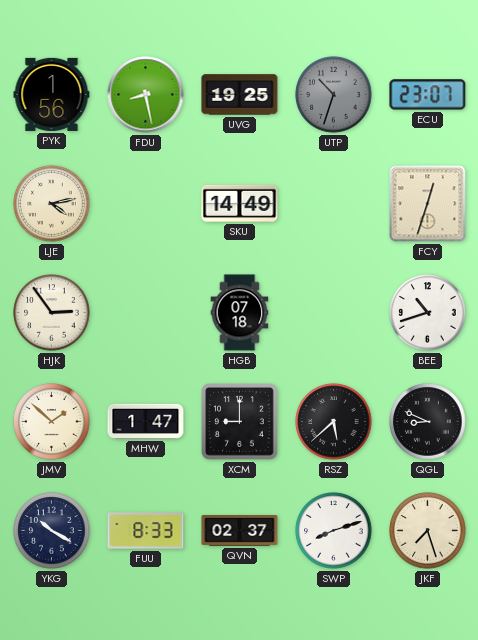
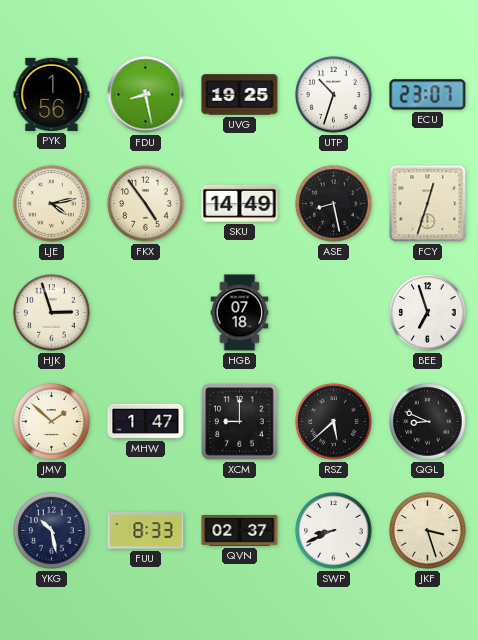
UTP dial: grey -> white (334, 95)
FKX: none -> 4:54 (146, 204)
ASE: none -> 8:28 (334, 204)
HJK: 2:54 -> 2:57 (52, 313)
BEE: 10:42 -> 6:57 (428, 313)
YKG: 10:20 -> 10:28 (52, 531)
SWP: 8:12 -> 8:41 (334, 531)
JKF: 7:27 -> 3:27 (428, 531)
